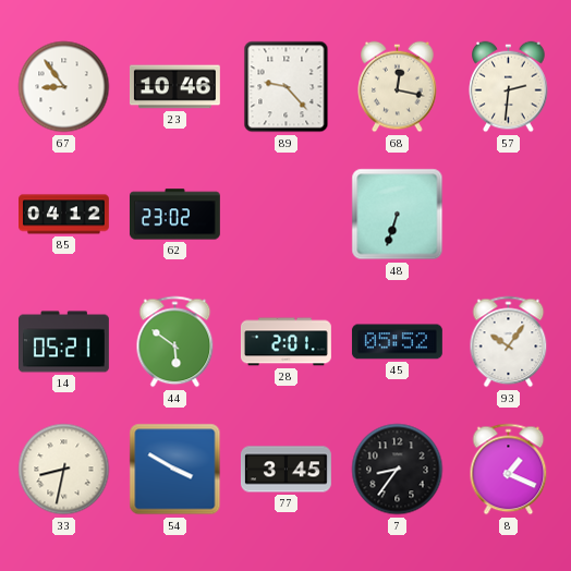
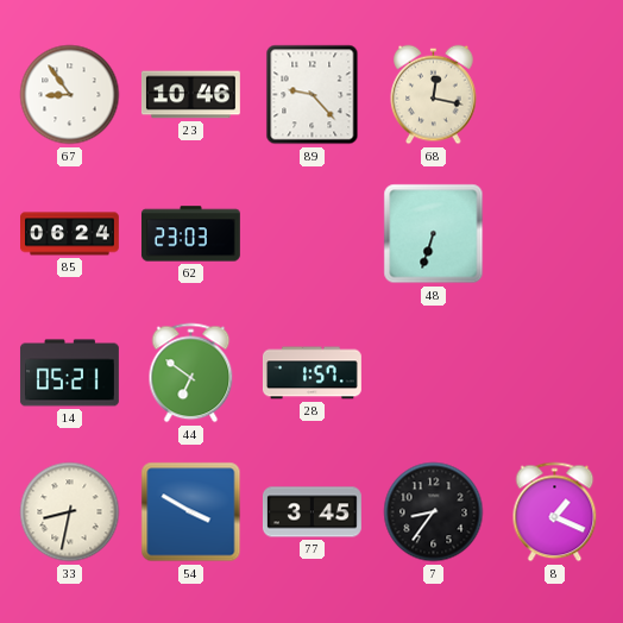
57: 2:31 -> none (509, 87)
85: 04:12 -> 06:24 (70, 234)
62: 23:02 -> 23:03 (190, 234)
44: 5:51 -> 6:51 (191, 373)
28: 2:01 -> 1:57 (313, 373)
45: 05:52 -> none (397, 342)
93: 10:06 -> none (509, 342)
